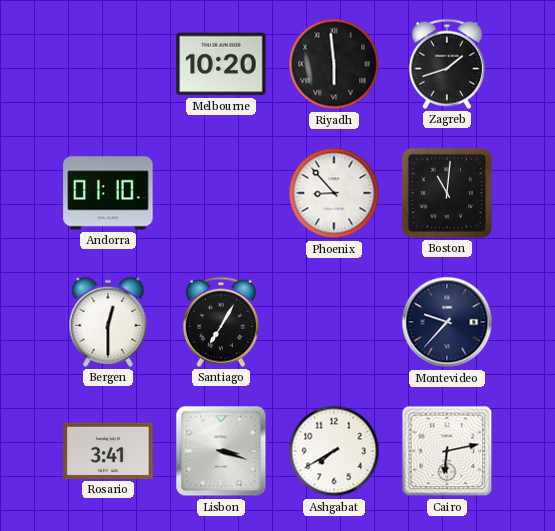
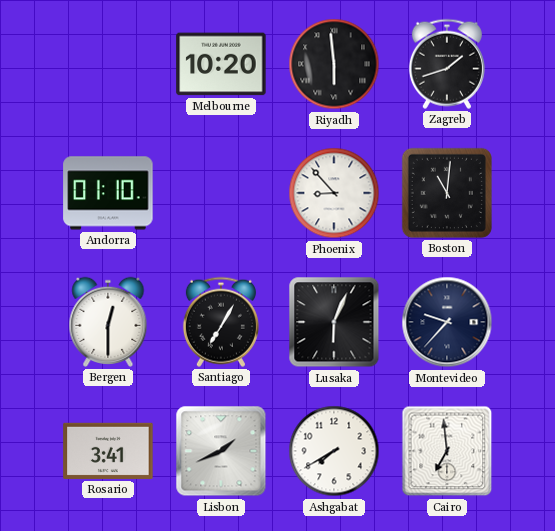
Lusaka: none -> 6:04 (334, 322)
Lisbon: 3:18 -> 1:41 (221, 451)
Cairo: 6:13 -> 6:59 (447, 451)
